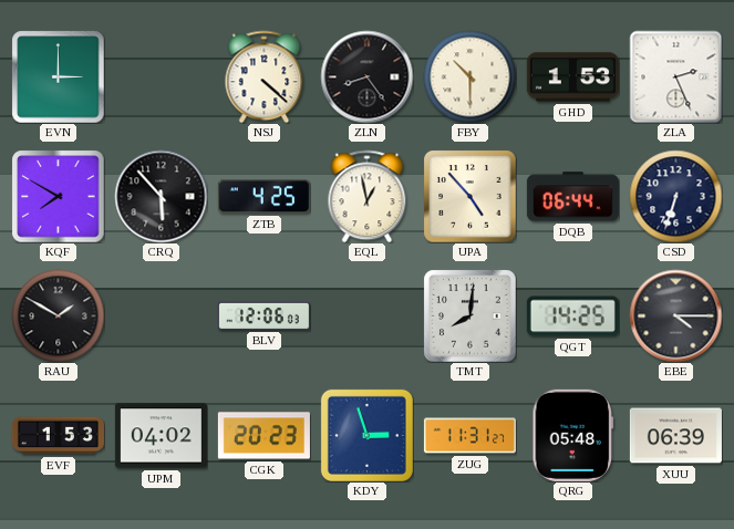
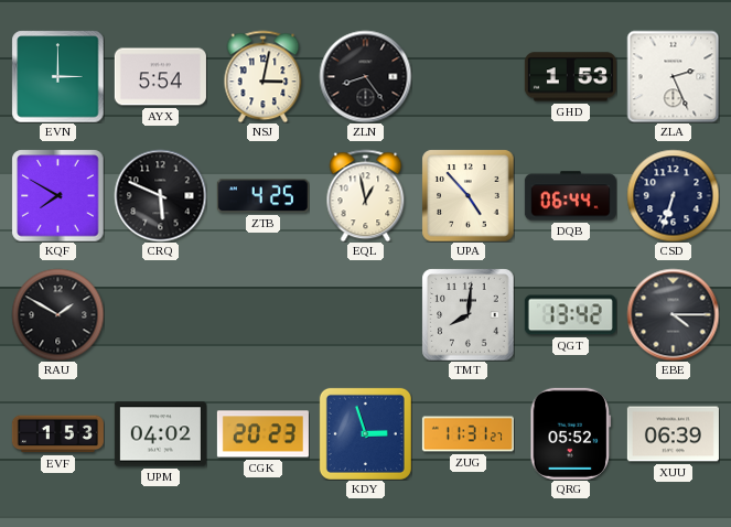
AYX: none -> 5:54 (160, 77)
NSJ: 4:22 -> 3:02 (264, 76)
FBY: 10:30 -> none (469, 76)
CRQ: 5:53 -> 5:49 (160, 195)
BLV: 12:06 -> none (263, 315)
QGT: 14:25 -> 13:42 (570, 315)
QRG: 05:48 -> 05:52 (571, 433)
